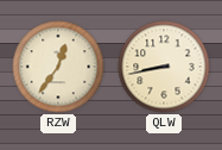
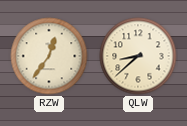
QLW: 8:43 -> 8:38 (138, 56)
